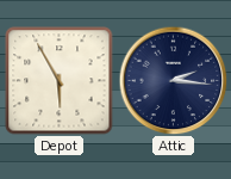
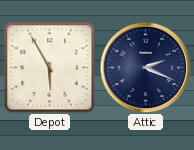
Attic: 2:16 -> 2:19 (145, 67)
